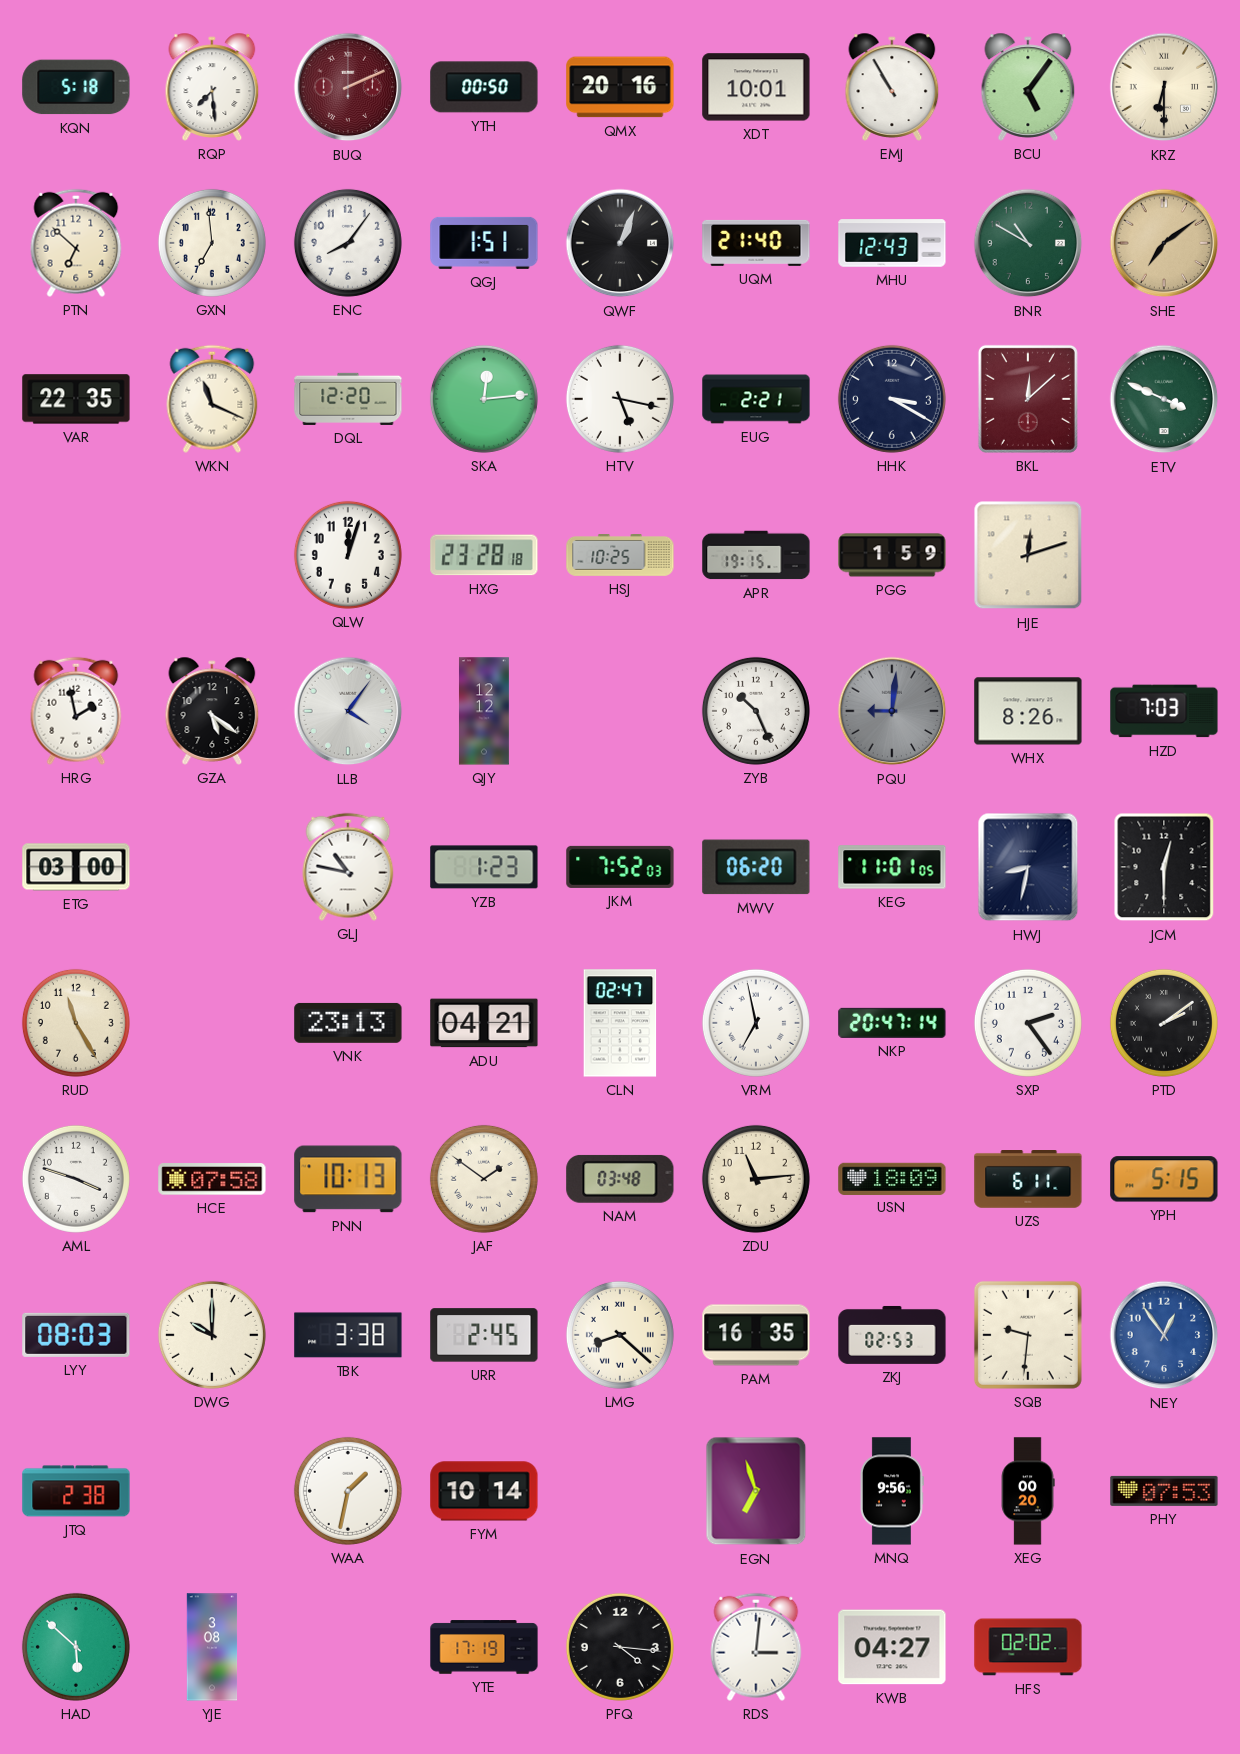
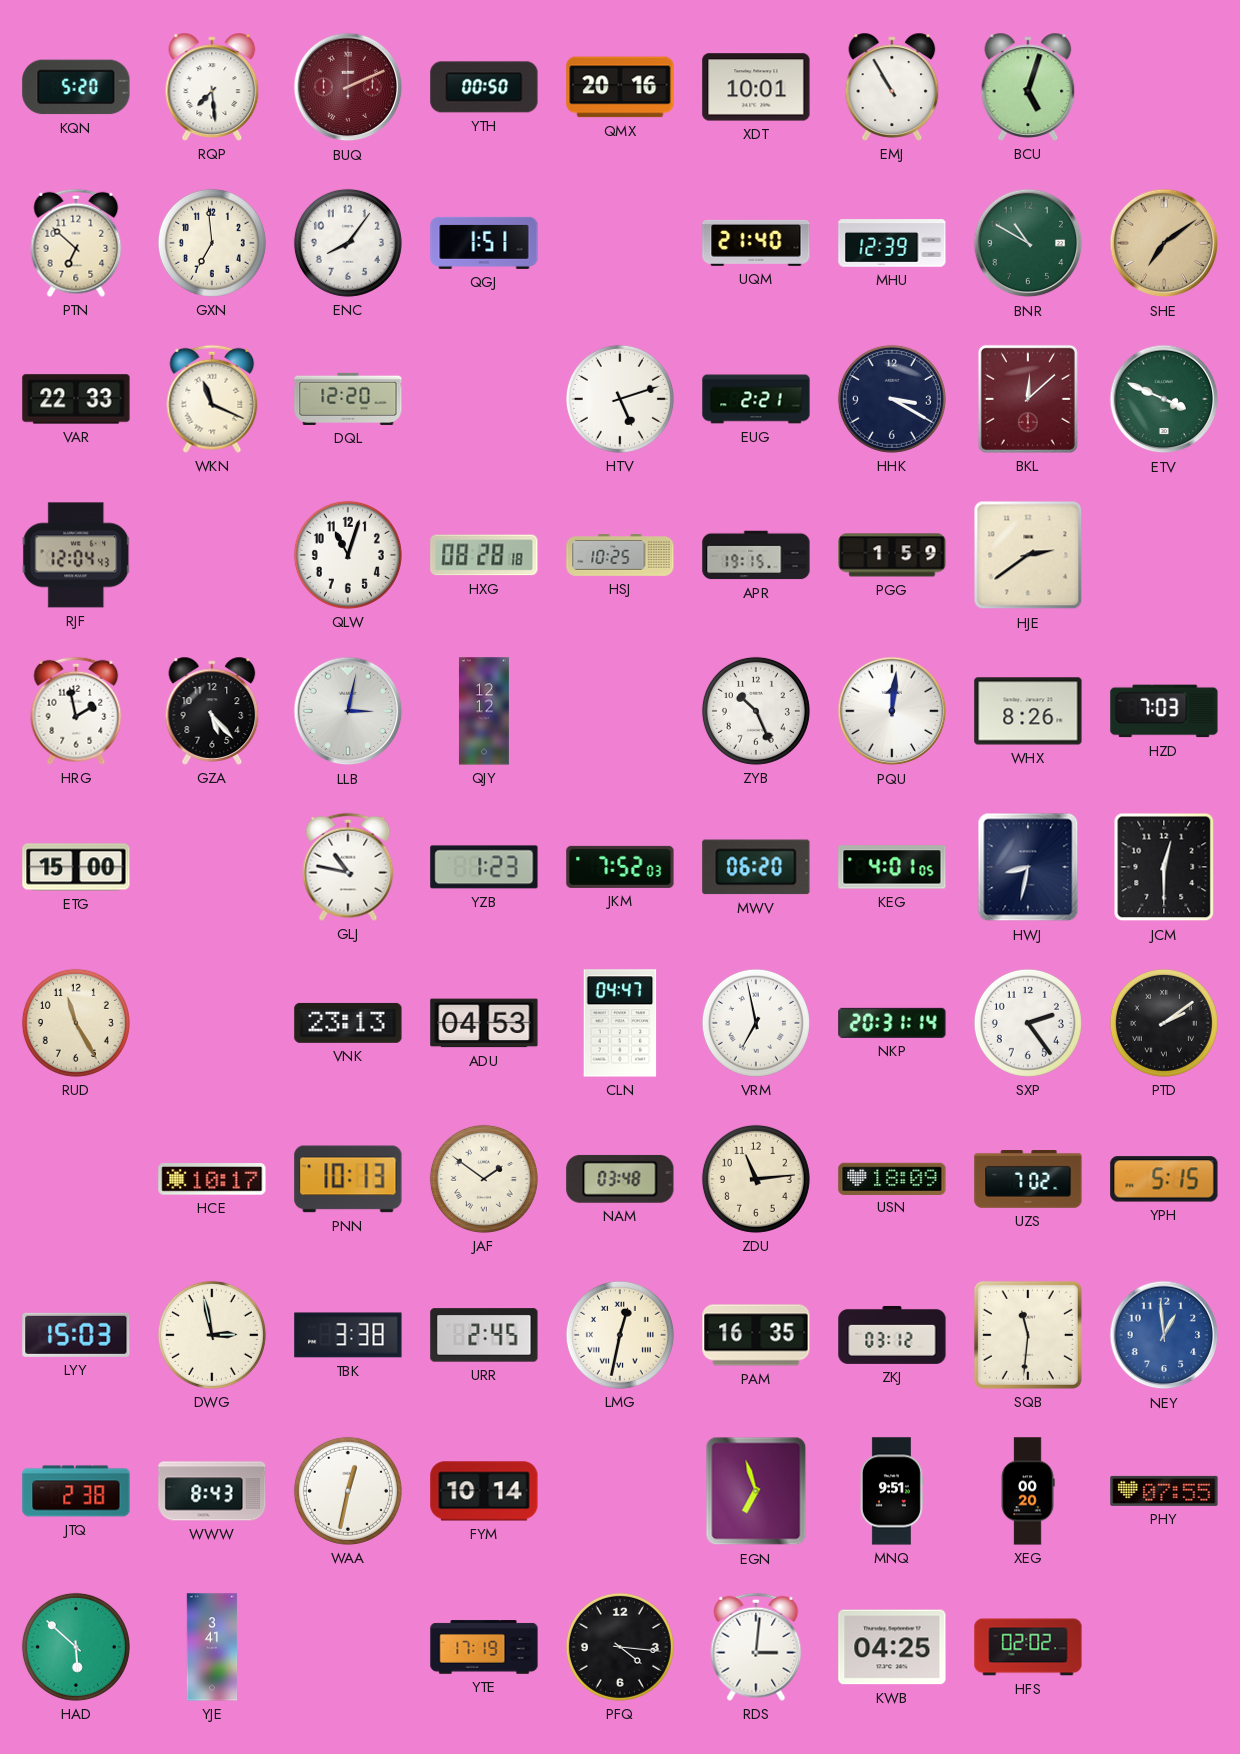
KQN: 5:18 -> 5:20 (76, 87)
BCU: 5:06 -> 5:03 (1028, 87)
KRZ: 6:30 -> none (1164, 87)
QWF: 1:04 -> none (620, 243)
MHU: 12:43 -> 12:39 (892, 243)
VAR: 22:35 -> 22:33 (76, 399)
SKA: 12:14 -> none (484, 399)
HTV: 5:17 -> 5:12 (620, 399)
RJF: none -> 12:04 (76, 555)
QLW: 12:03 -> 11:03 (348, 555)
HXG: 23:28 -> 08:28 (484, 555)
HJE: 12:12 -> 2:39 (1028, 555)
GZA: 5:21 -> 5:23 (212, 711)
LLB: 4:06 -> 3:02 (348, 711)
PQU: 9:01 -> 12:01 (892, 711)
PQU dial: grey -> white (892, 711)
ETG: 03:00 -> 15:00 (76, 867)
KEG: 11:01 -> 4:01 (892, 867)
ADU: 04:21 -> 04:53 (484, 1023)
CLN: 02:47 -> 04:47 (620, 1023)
NKP: 20:47 -> 20:31 (892, 1023)
AML: 3:48 -> none (76, 1179)
HCE: 07:58 -> 10:17 (212, 1179)
UZS: 6:11 -> 7:02 (1028, 1180)
LYY: 08:03 -> 15:03 (76, 1335)
DWG: 10:00 -> 2:58 (212, 1335)
LMG: 8:22 -> 12:32 (620, 1335)
ZKJ: 02:53 -> 03:12 (892, 1335)
SQB: 9:31 -> 11:31 (1028, 1335)
NEY: 12:54 -> 12:59 (1164, 1335)
WWW: none -> 8:43 (212, 1491)
WAA: 1:32 -> 12:32 (348, 1491)
MNQ: 9:56 -> 9:51 (892, 1491)
PHY: 07:53 -> 07:55 (1164, 1491)
YJE: 3:08 -> 3:41 (212, 1647)
KWB: 04:27 -> 04:25 (892, 1647)
